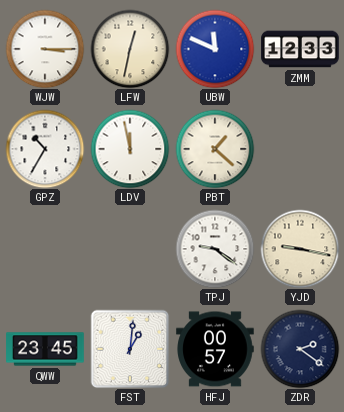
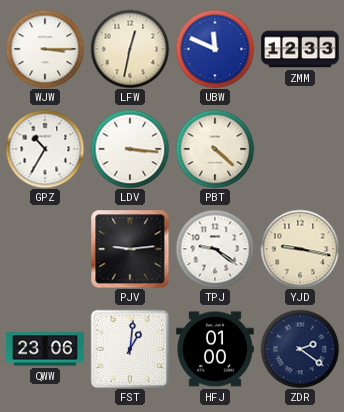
LDV: 11:58 -> 3:16 (130, 149)
PBT: 1:22 -> 4:22 (215, 149)
PJV: none -> 9:14 (130, 249)
QWW: 23:45 -> 23:06 (45, 349)
HFJ: 00:57 -> 01:00 (215, 349)
